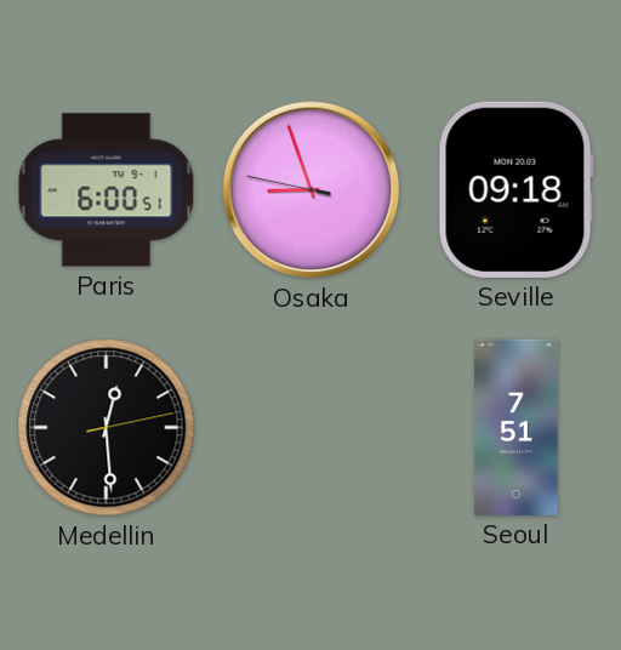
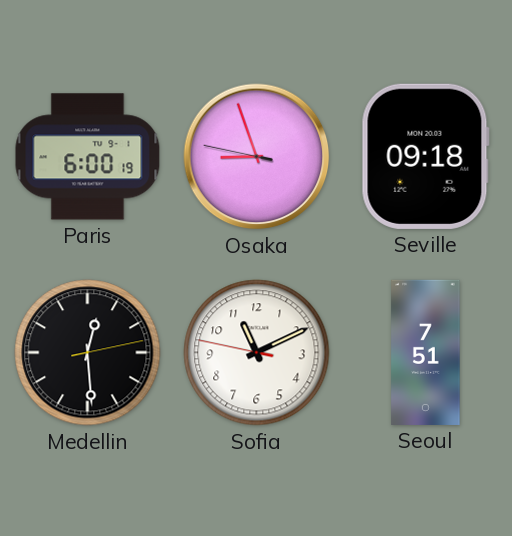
Paris: 6:00:51 -> 6:00:19 (88, 157)
Sofia: none -> 11:10 (257, 353)
